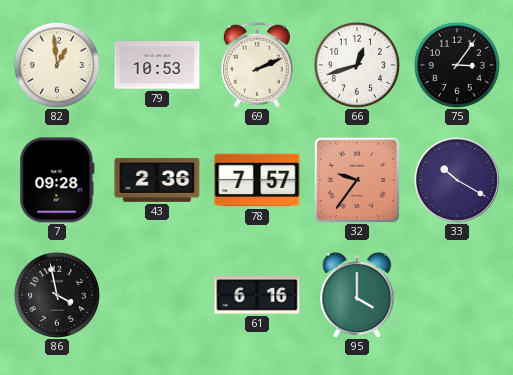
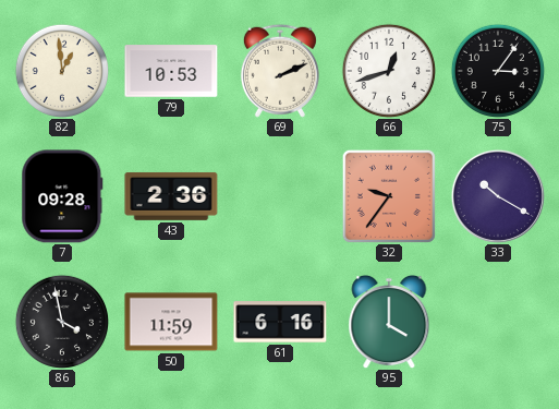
78: 7:57 -> none (257, 180)
50: none -> 11:59 (171, 322)
